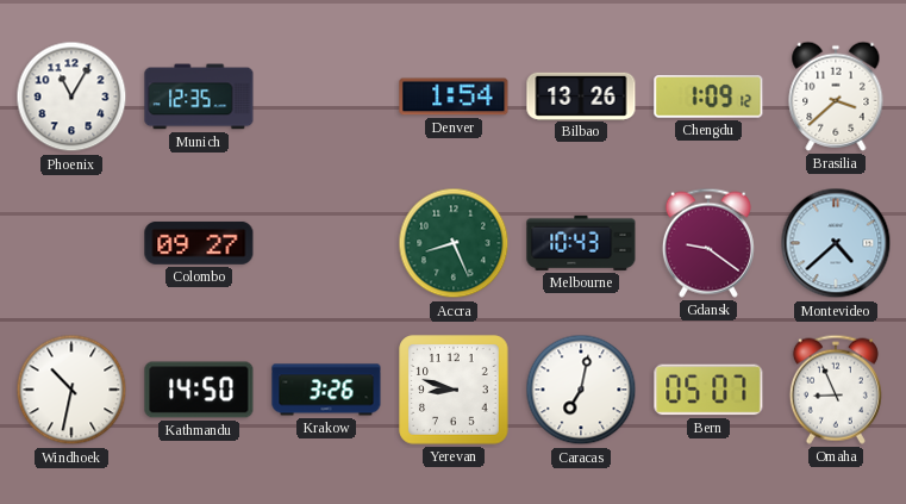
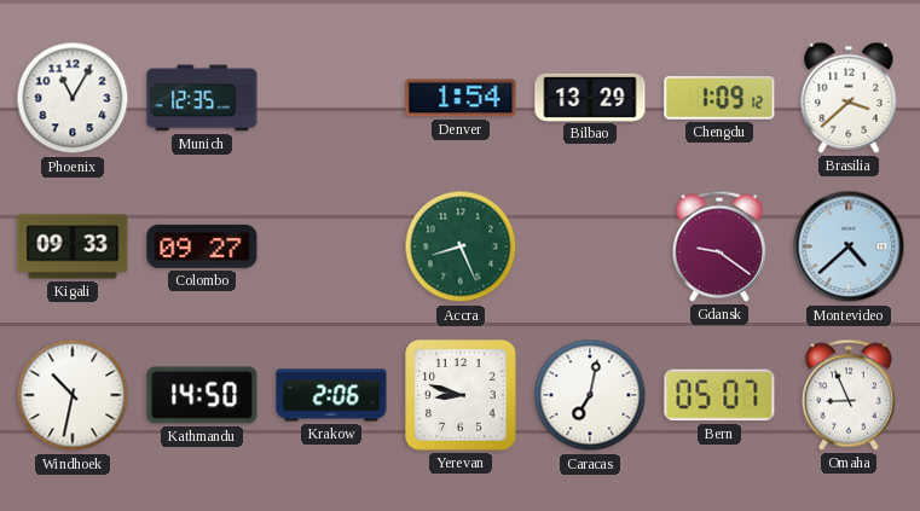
Bilbao: 13:26 -> 13:29 (590, 97)
Kigali: none -> 09:33 (73, 246)
Melbourne: 10:43 -> none (581, 243)
Krakow: 3:26 -> 2:06 (331, 395)
